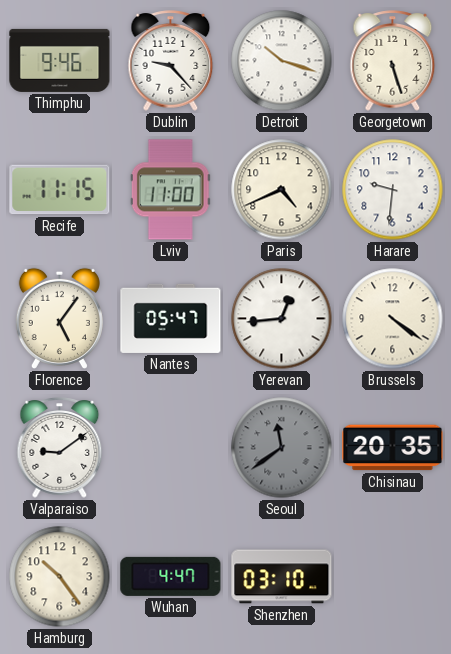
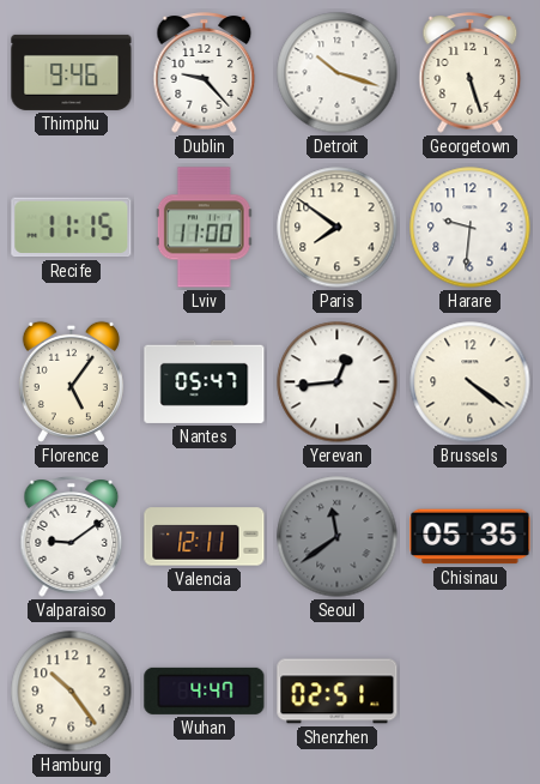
Paris: 4:41 -> 7:51 (338, 228)
Valencia: none -> 12:11 (205, 537)
Chisinau: 20:35 -> 05:35 (471, 537)
Shenzhen: 03:10 -> 02:51 (338, 692)
